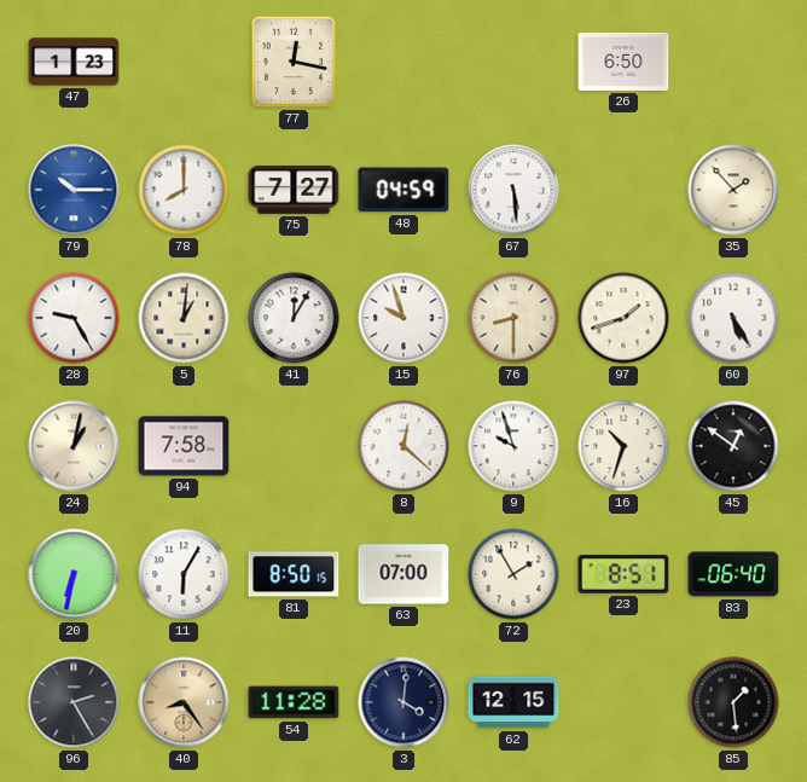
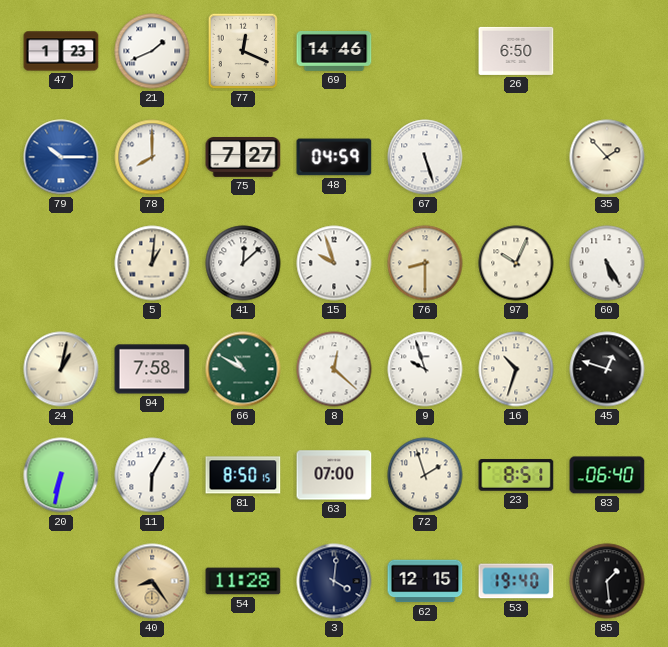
21: none -> 1:41 (152, 51)
77: 12:17 -> 12:19 (243, 51)
69: none -> 14:46 (334, 52)
67: 5:29 -> 5:27 (425, 157)
28: 9:25 -> none (74, 318)
41: 12:05 -> 12:08 (243, 263)
97: 1:42 -> 10:04 (516, 263)
66: none -> 10:50 (243, 369)
45: 12:51 -> 12:48 (607, 369)
72: 1:55 -> 1:57 (425, 475)
96: 2:25 -> none (74, 702)
53: none -> 19:40 (516, 581)
